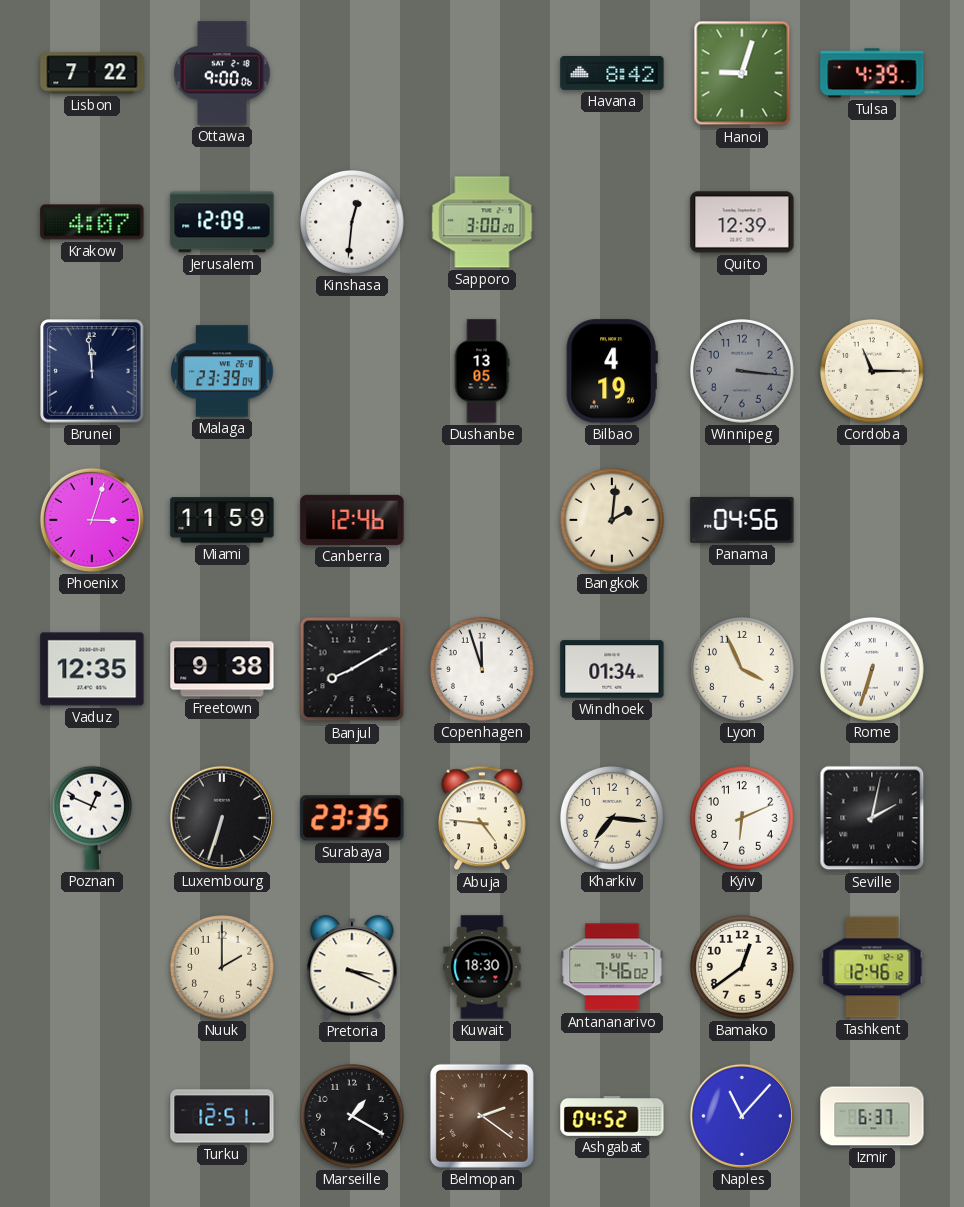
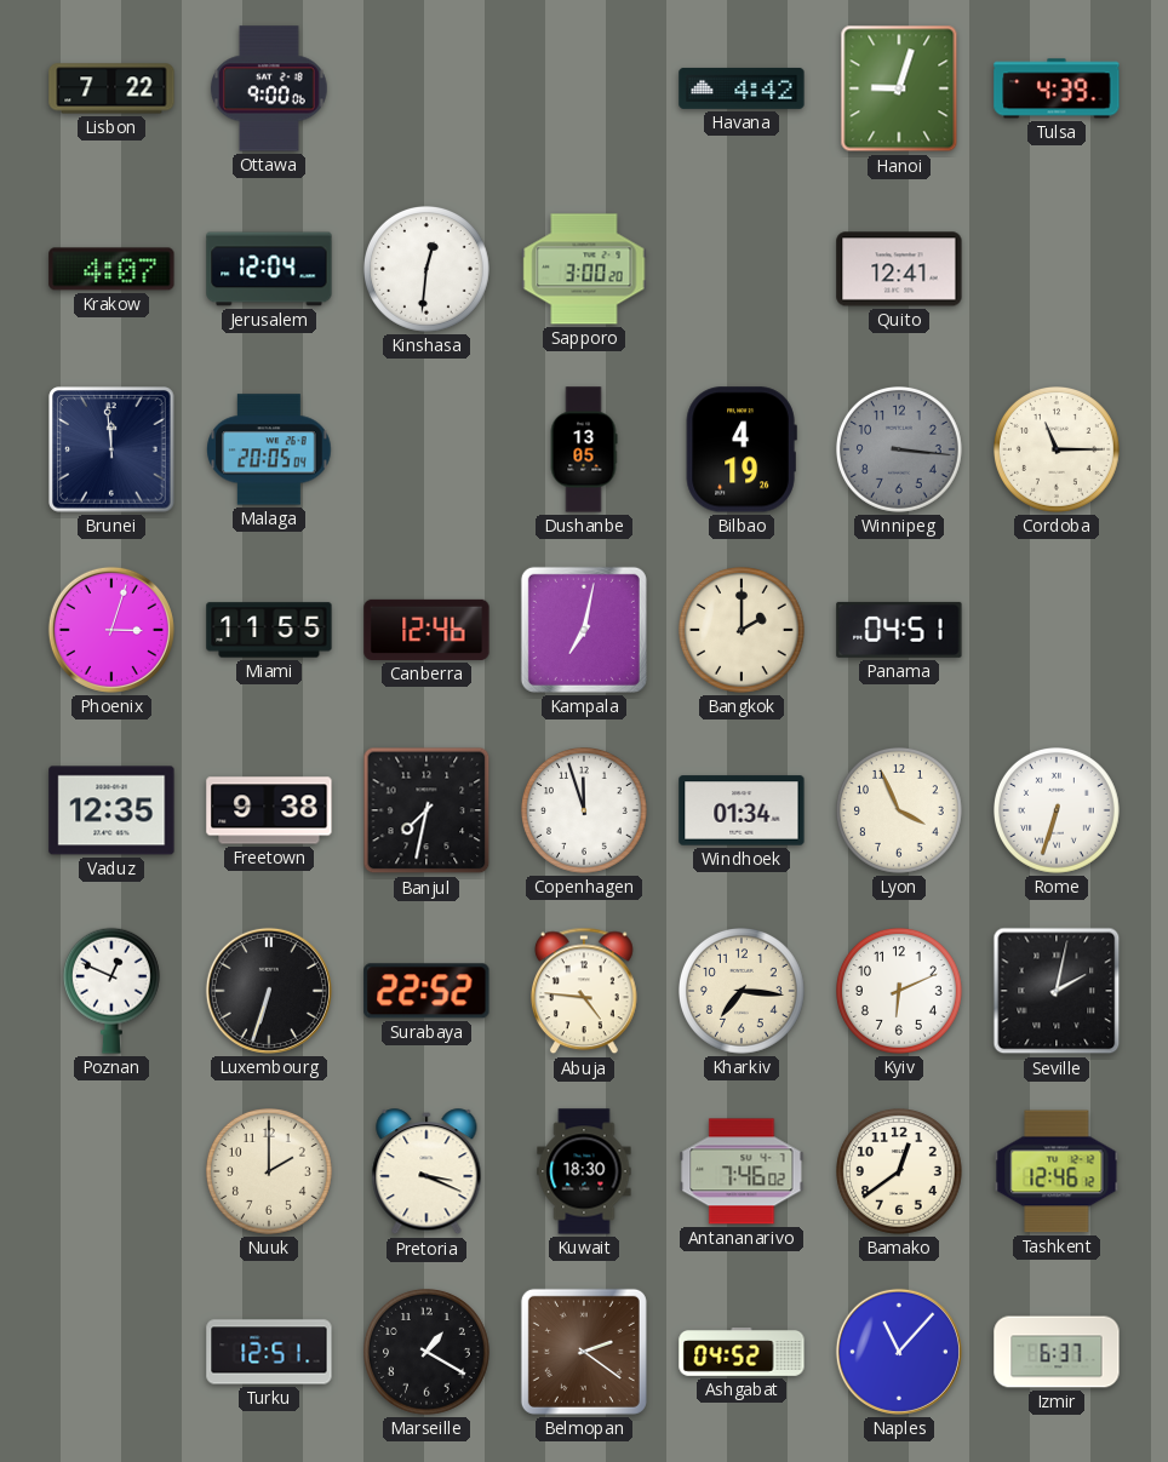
Havana: 8:42 -> 4:42 (742, 88)
Jerusalem: 12:09 -> 12:04 (269, 269)
Quito: 12:39 -> 12:41 (899, 269)
Malaga: 23:39 -> 20:05 (269, 449)
Miami: 11:59 -> 11:55 (269, 630)
Kampala: none -> 7:02 (584, 630)
Bangkok: 2:01 -> 2:00 (743, 631)
Panama: 04:56 -> 04:51 (899, 630)
Banjul: 8:10 -> 7:32 (426, 810)
Surabaya: 23:35 -> 22:52 (426, 991)
